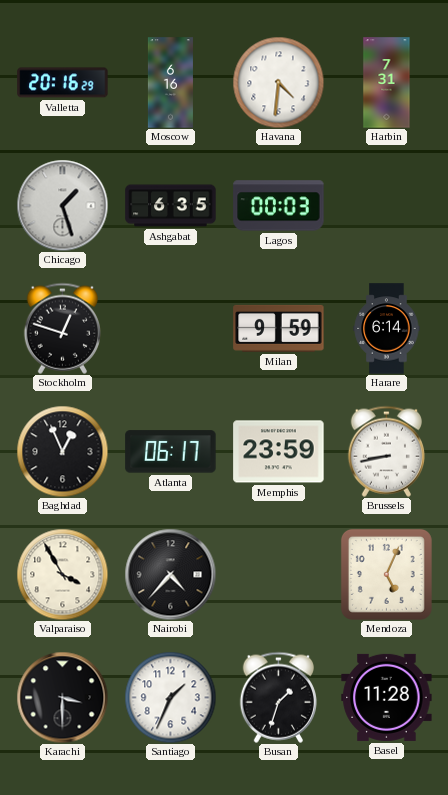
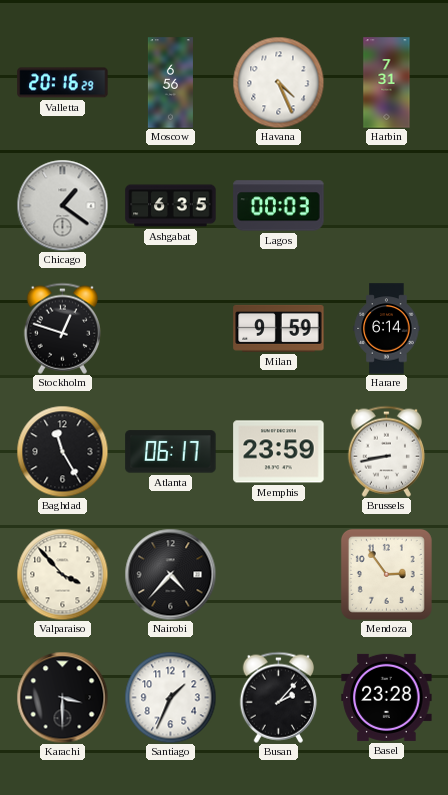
Moscow: 6:16 -> 6:56 (170, 83)
Havana: 4:31 -> 4:26 (278, 82)
Chicago: 1:27 -> 1:21 (62, 205)
Baghdad: 12:56 -> 11:25 (62, 451)
Valparaiso: 3:55 -> 3:53 (62, 574)
Mendoza: 5:04 -> 2:54 (386, 574)
Busan: 1:33 -> 2:07 (278, 697)
Basel: 11:28 -> 23:28 (387, 697)
